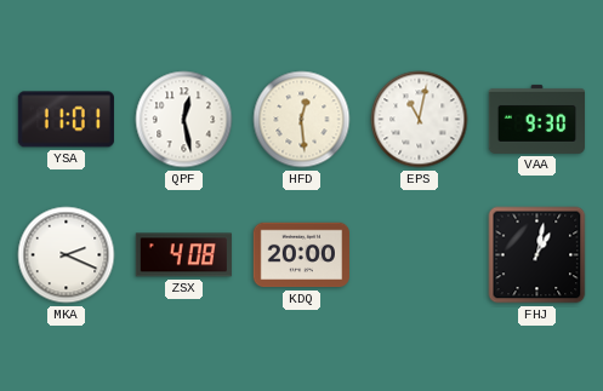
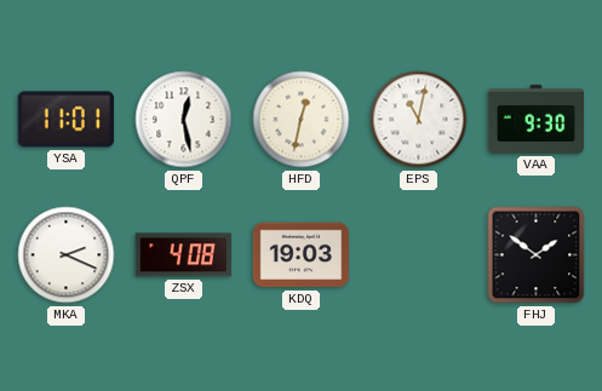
HFD: 12:29 -> 12:32 (302, 120)
KDQ: 20:00 -> 19:03 (300, 255)
FHJ: 1:02 -> 1:51 (537, 255)
